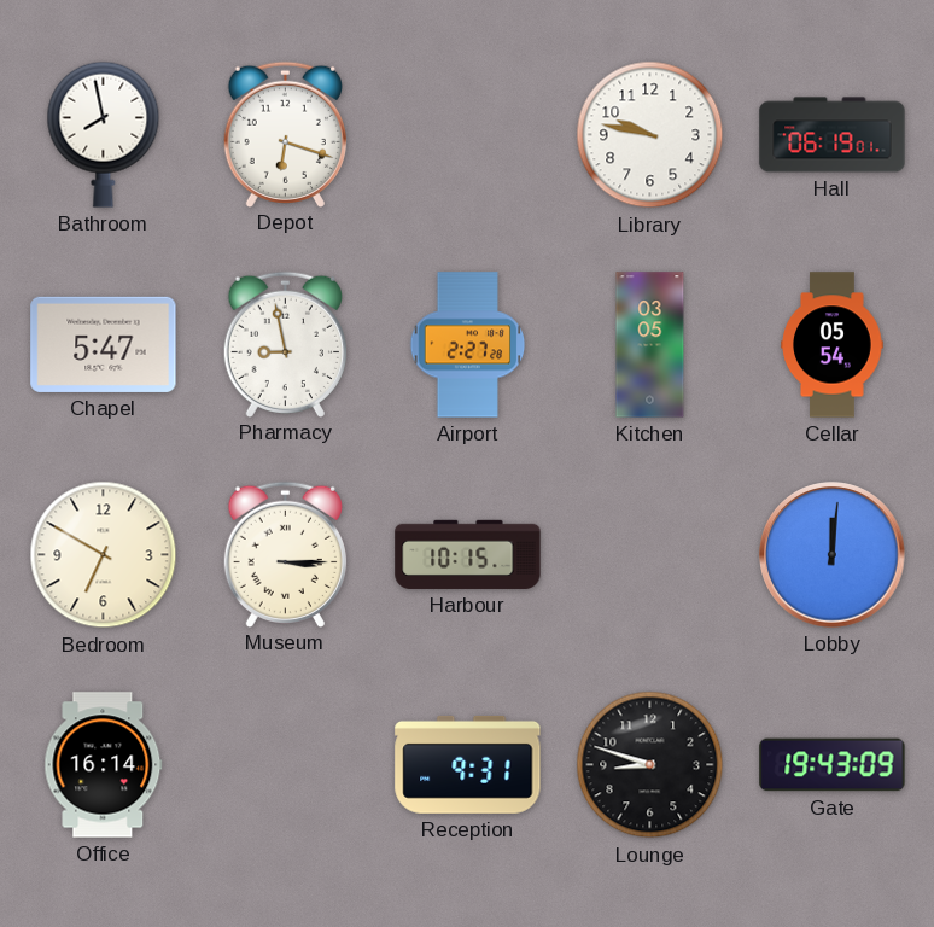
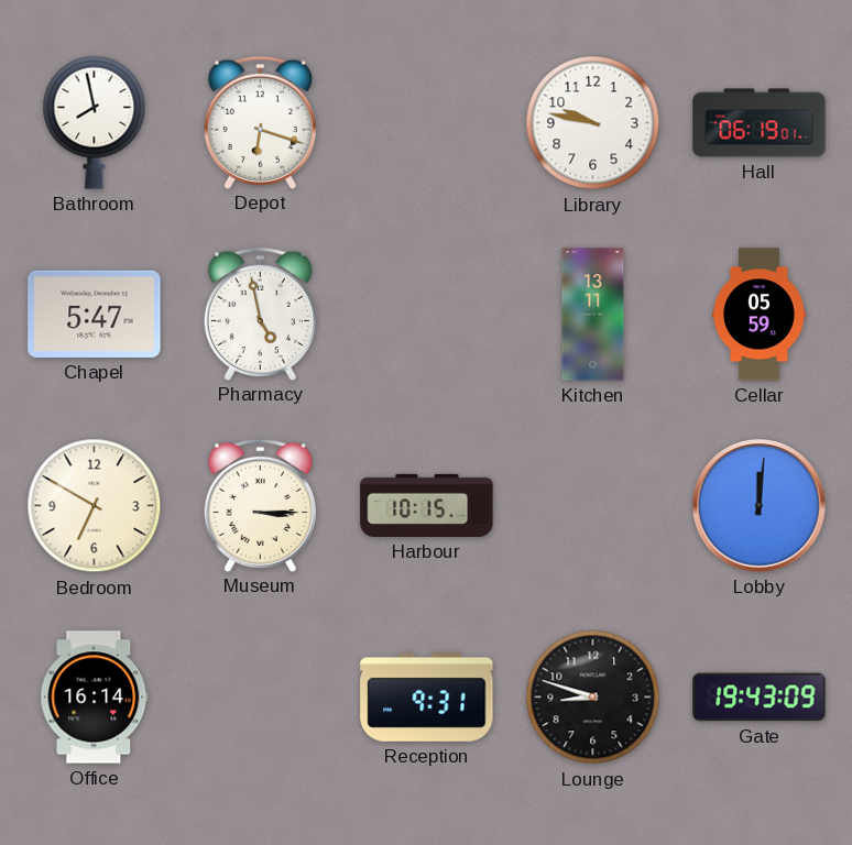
Pharmacy: 8:58 -> 4:58 (260, 314)
Airport: 2:27 -> none (468, 345)
Kitchen: 03:05 -> 13:11 (593, 315)
Cellar: 05:54 -> 05:59 (760, 315)
